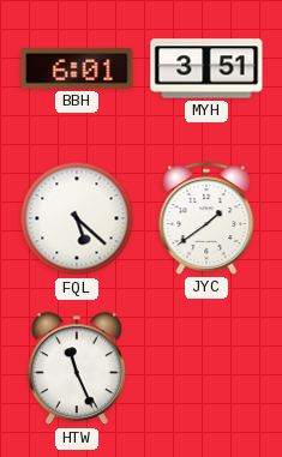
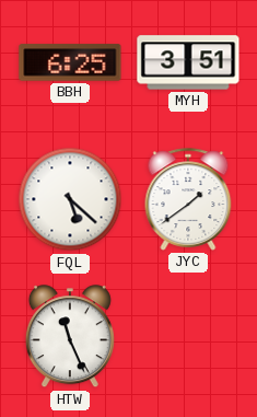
BBH: 6:01 -> 6:25 (70, 62)
